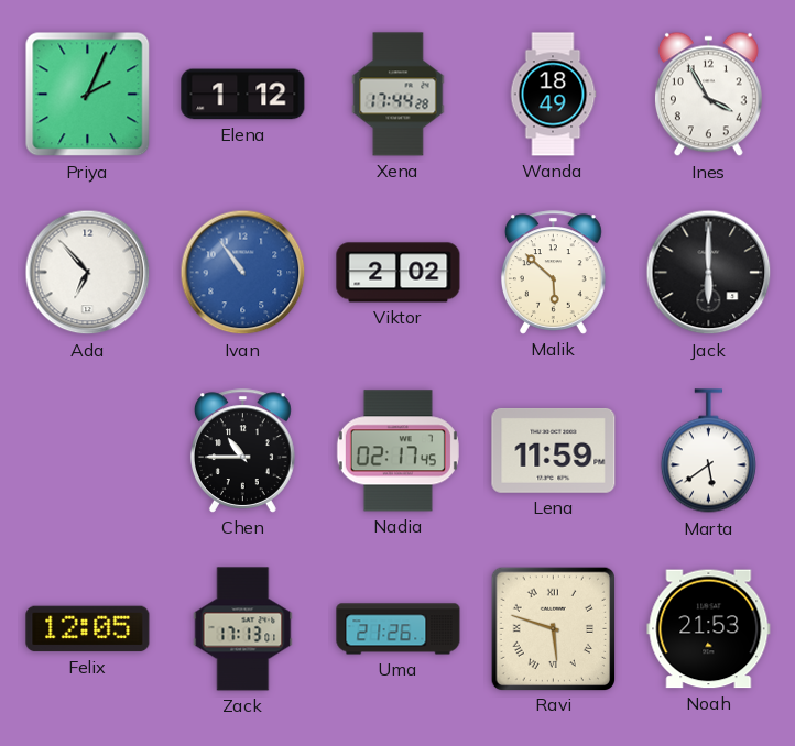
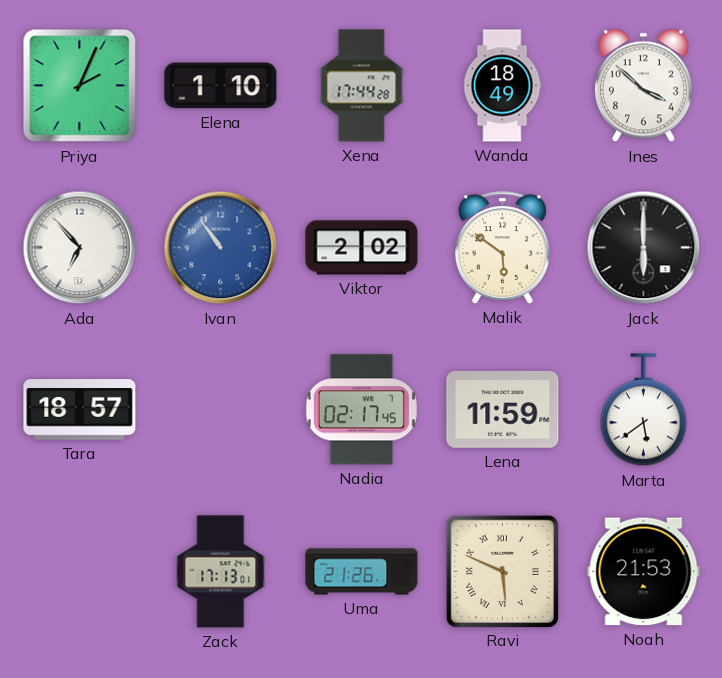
Elena: 1:12 -> 1:10 (221, 86)
Ines: 3:55 -> 3:52 (643, 86)
Malik: 5:52 -> 5:51 (502, 248)
Tara: none -> 18:57 (80, 410)
Chen: 10:45 -> none (242, 451)
Felix: 12:05 -> none (88, 629)
Ravi: 5:48 -> 5:49 (502, 571)
